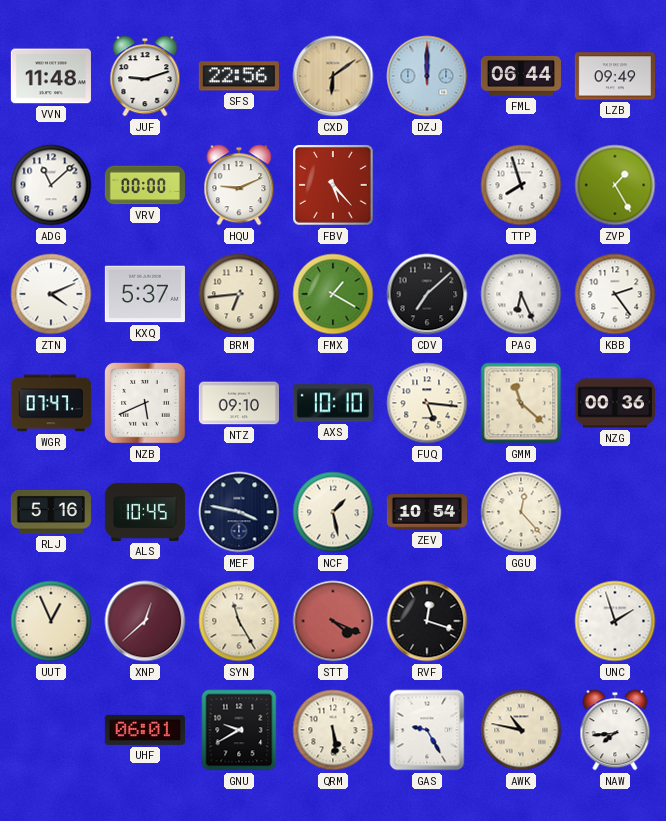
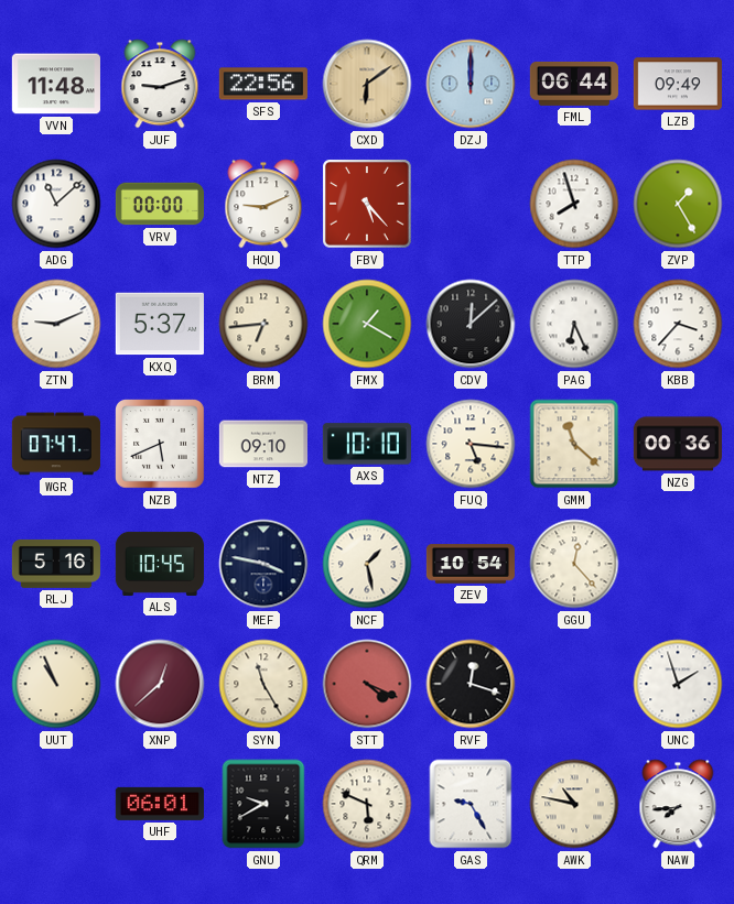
ZTN: 4:11 -> 9:11 (56, 324)
CDV: 7:08 -> 12:08 (471, 324)
KBB: 2:24 -> 3:37 (678, 324)
UUT: 12:56 -> 10:56 (56, 684)
QRM: 5:29 -> 5:49 (367, 804)
